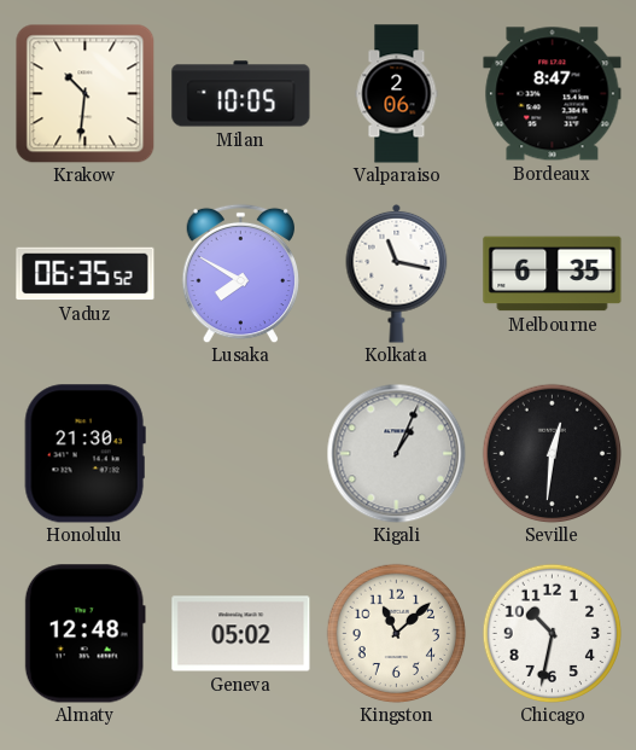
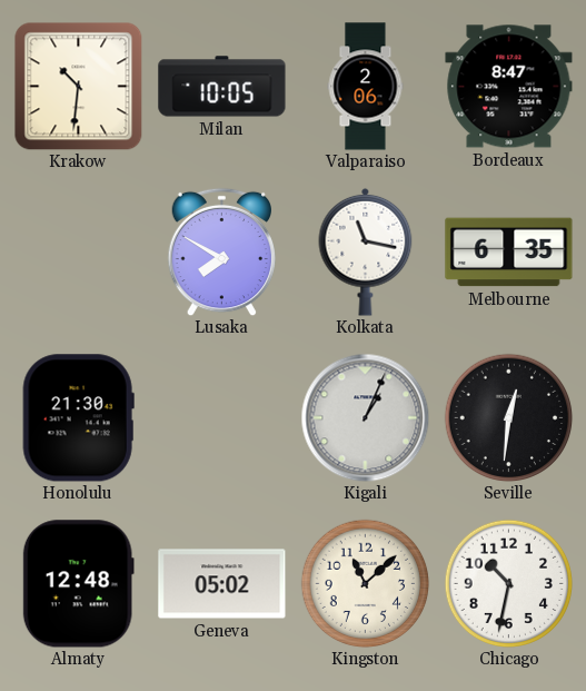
Vaduz: 06:35 -> none (86, 274)
